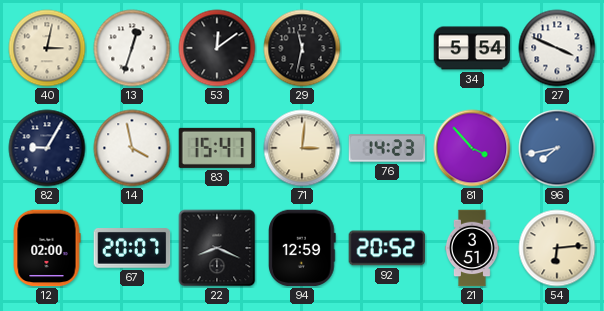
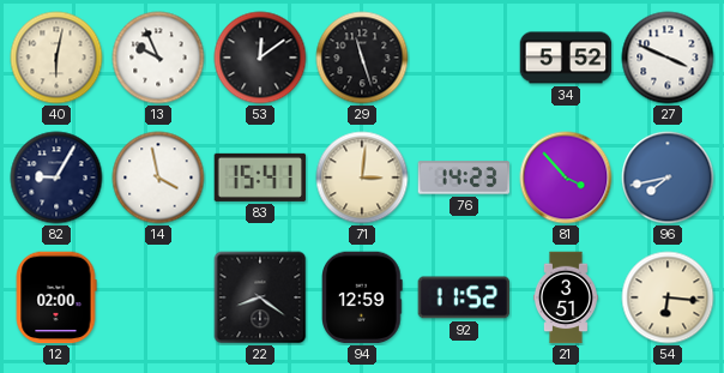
40: 3:02 -> 6:02 (56, 58)
13: 12:33 -> 9:56 (158, 58)
29: 11:32 -> 11:27 (362, 58)
34: 5:54 -> 5:52 (566, 58)
67: 20:07 -> none (132, 249)
22: 8:19 -> 8:21 (260, 297)
92: 20:52 -> 11:52 (464, 297)
54: 6:14 -> 6:16 (668, 297)
